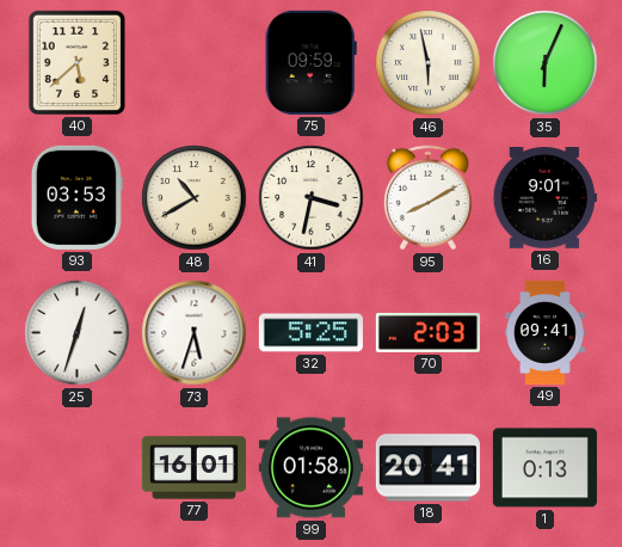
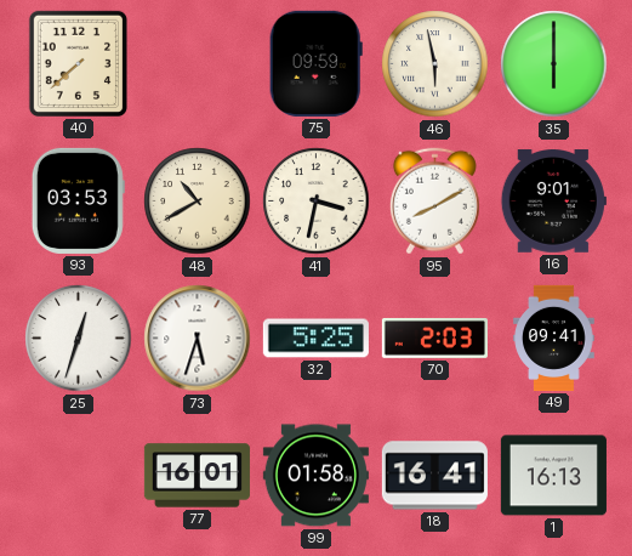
40: 5:38 -> 7:38 (78, 63)
35: 6:04 -> 6:00 (554, 64)
18: 20:41 -> 16:41 (434, 476)
1: 0:13 -> 16:13 (553, 476)
